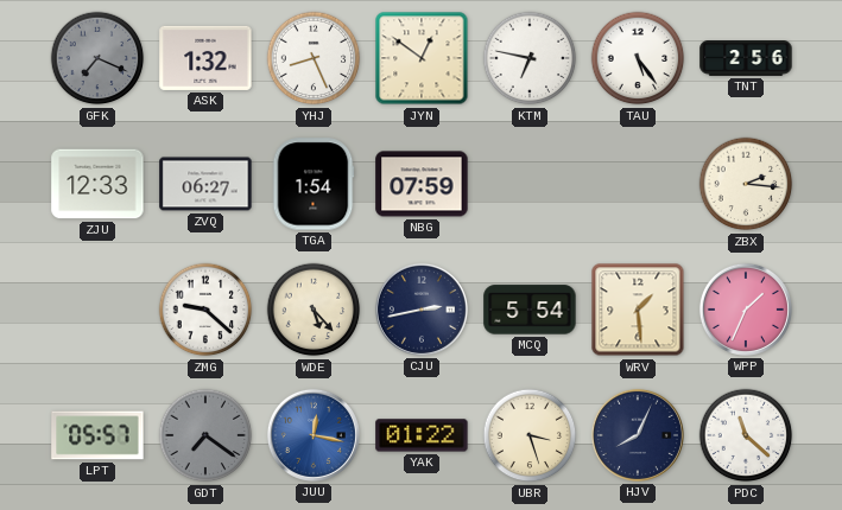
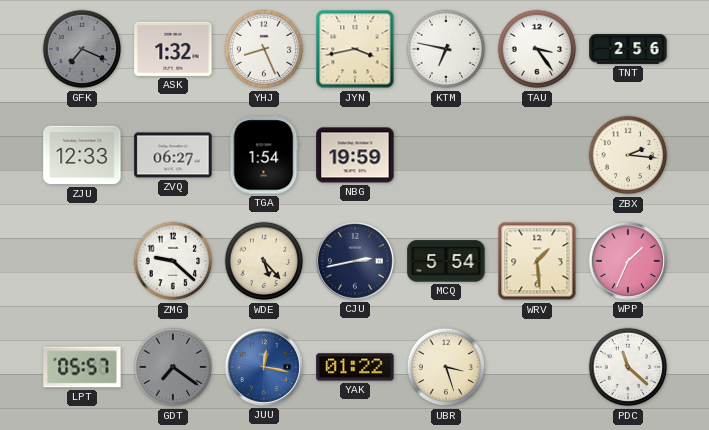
JYN: 12:51 -> 3:43 (355, 49)
TAU: 5:24 -> 3:24 (537, 49)
NBG: 07:59 -> 19:59 (355, 155)
HJV: 8:04 -> none (638, 435)
